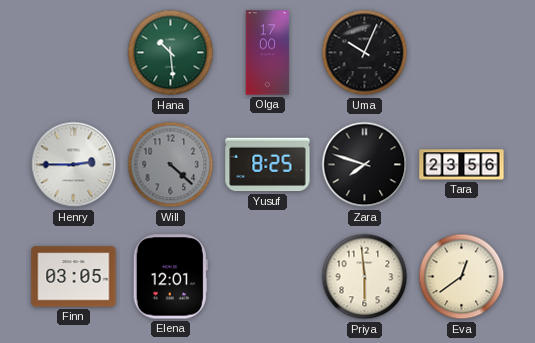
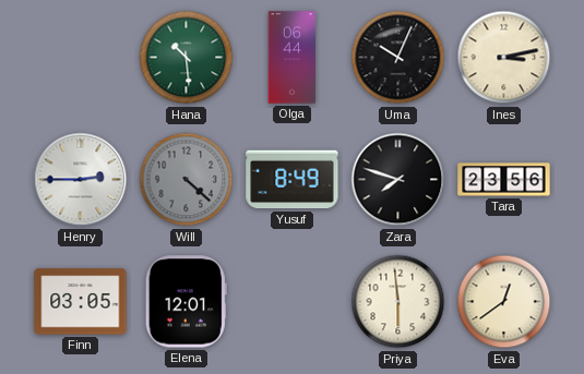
Olga: 17:00 -> 06:44 (293, 58)
Ines: none -> 3:13 (504, 58)
Yusuf: 8:25 -> 8:49 (293, 180)
